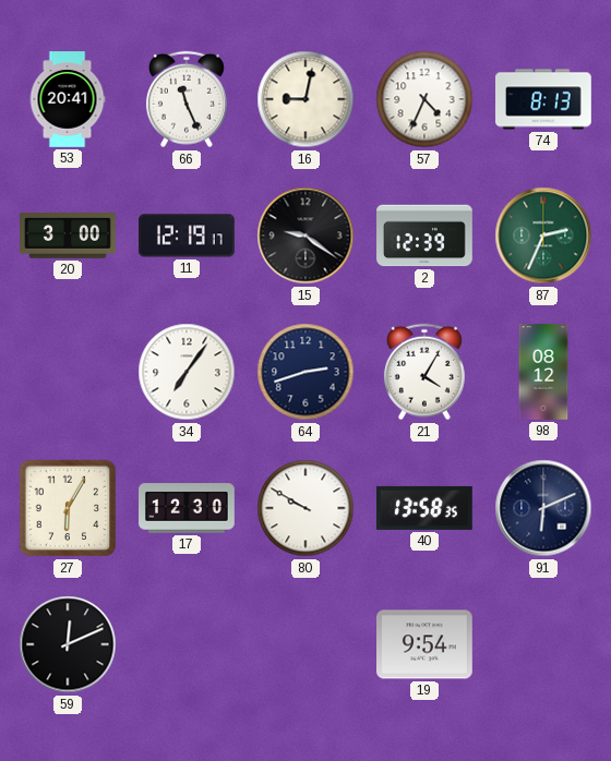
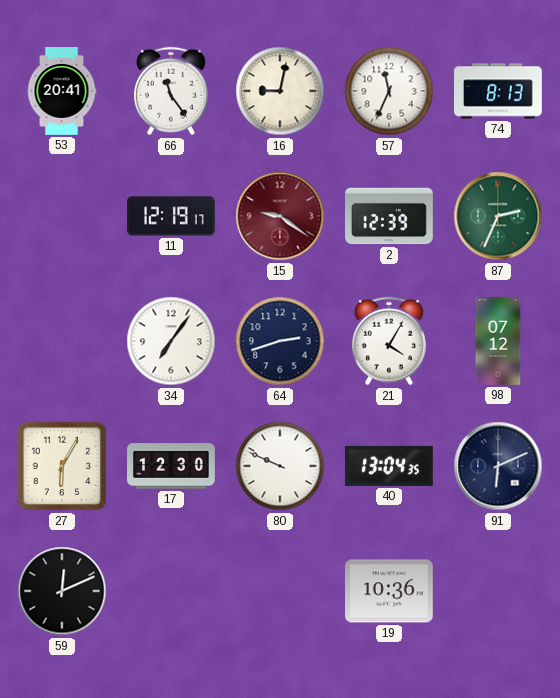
66: 11:26 -> 11:24 (171, 91)
57: 4:34 -> 11:34 (389, 91)
20: 3:00 -> none (68, 235)
15 dial: black -> burgundy (280, 216)
98: 08:12 -> 07:12 (498, 341)
80: 9:50 -> 9:49 (280, 466)
40: 13:58 -> 13:04 (390, 466)
19: 9:54 -> 10:36 (390, 591)
